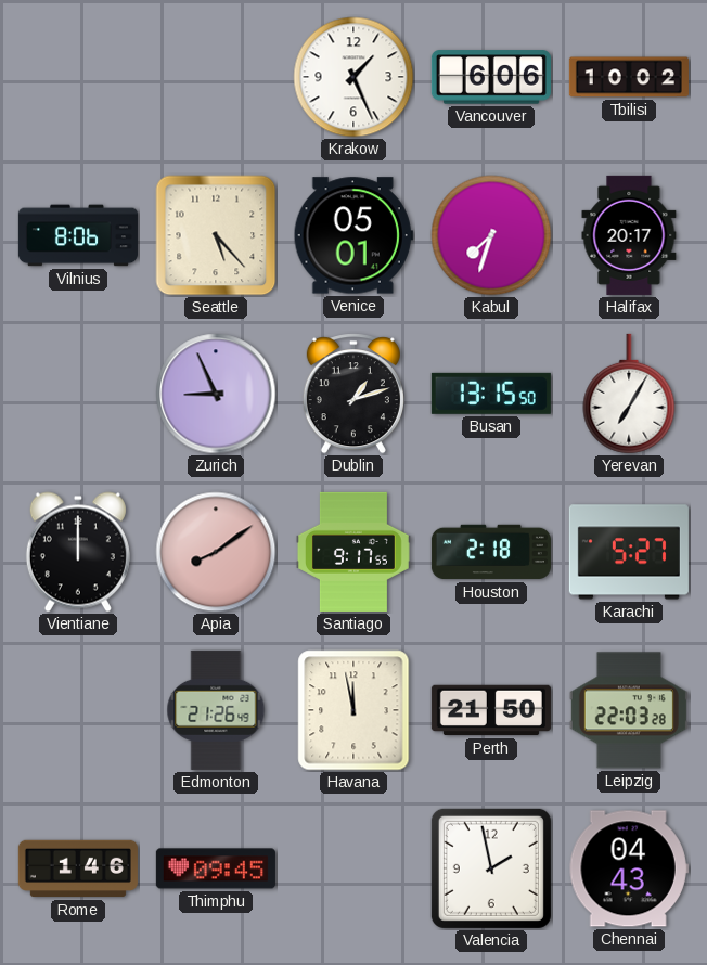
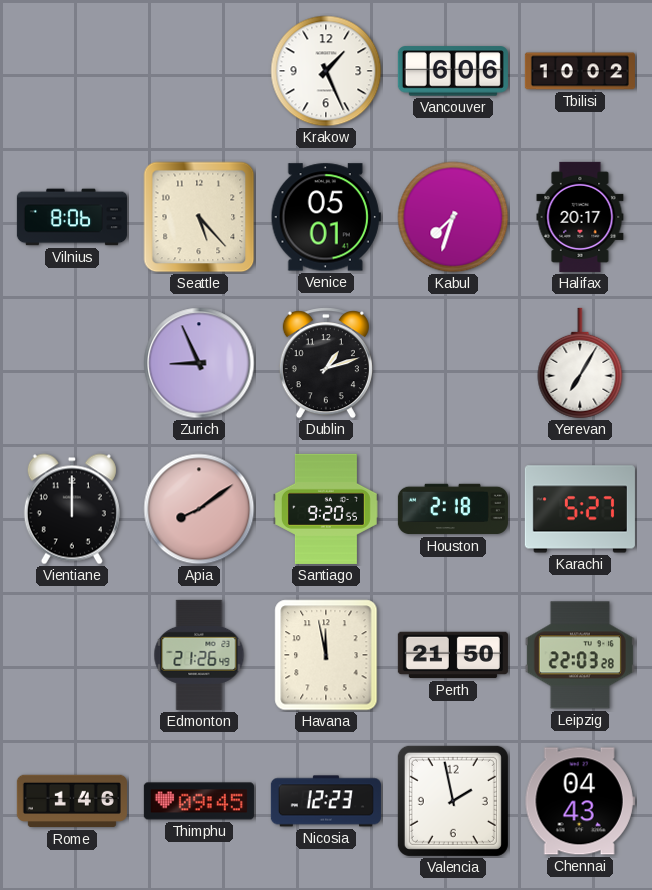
Busan: 13:15 -> none (491, 394)
Santiago: 9:17 -> 9:20 (326, 509)
Nicosia: none -> 12:23 (326, 801)
